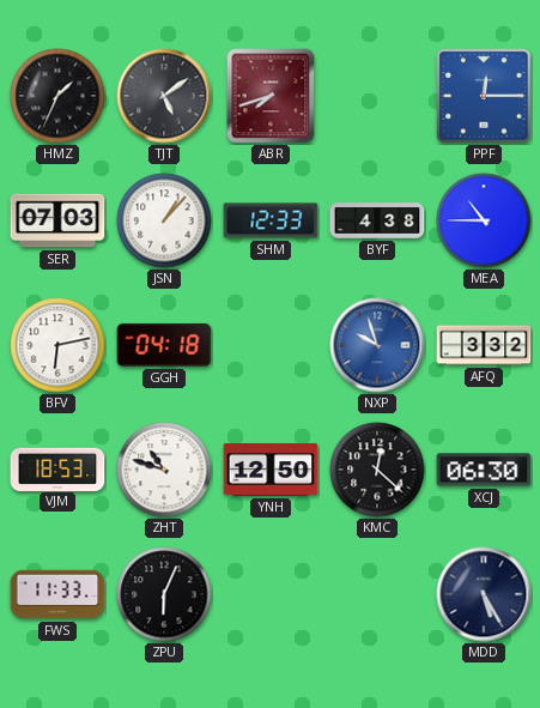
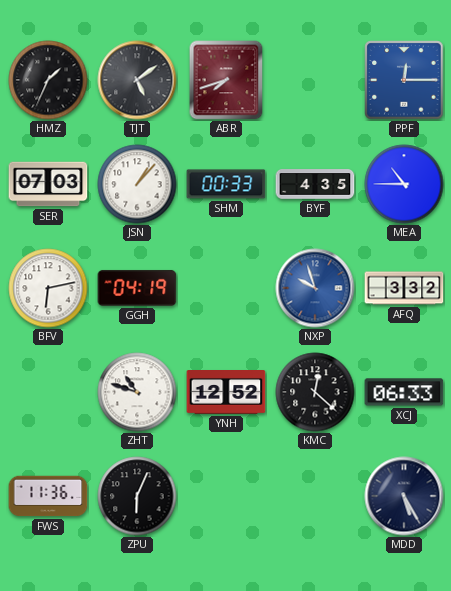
SHM: 12:33 -> 00:33 (226, 184)
BYF: 4:38 -> 4:35 (315, 184)
GGH: 04:18 -> 04:19 (137, 288)
VJM: 18:53 -> none (57, 468)
YNH: 12:50 -> 12:52 (226, 393)
XCJ: 06:30 -> 06:33 (404, 392)
FWS: 11:33 -> 11:36 (48, 496)
